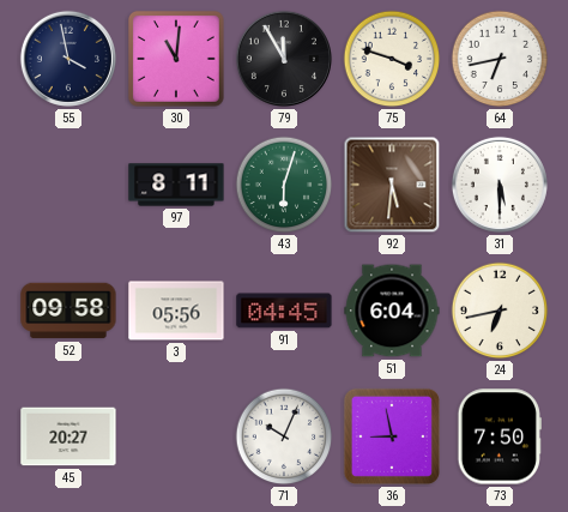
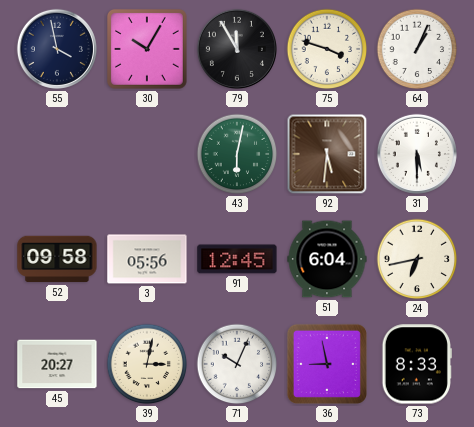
30: 11:01 -> 10:05 (147, 49)
64: 6:43 -> 1:04 (417, 49)
97: 8:11 -> none (176, 185)
43: 6:03 -> 6:02 (237, 154)
91: 04:45 -> 12:45 (237, 259)
39: none -> 3:02 (147, 364)
73: 7:50 -> 8:33 (417, 364)
